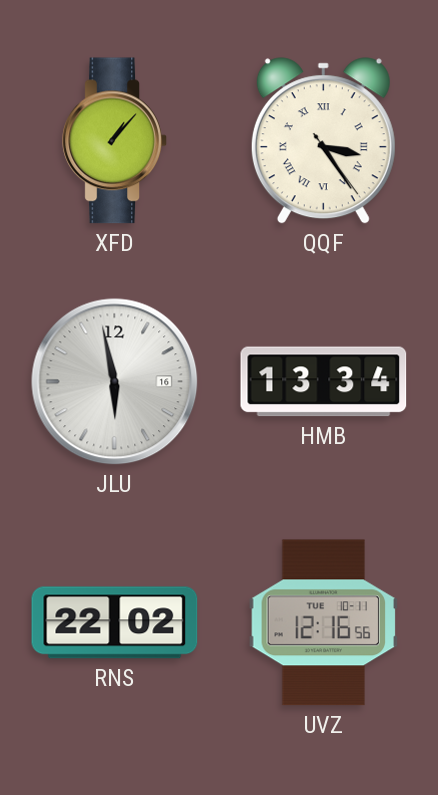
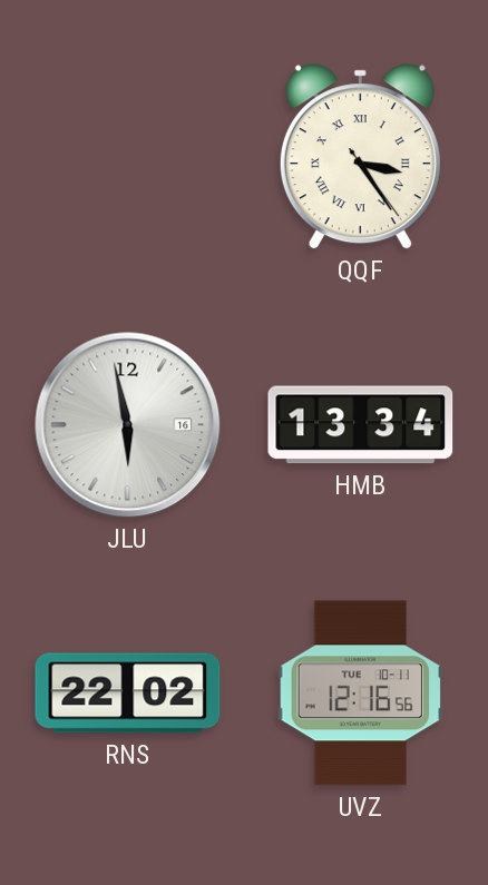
XFD: 1:07 -> none (115, 141)
